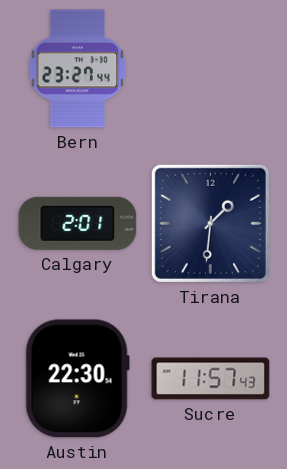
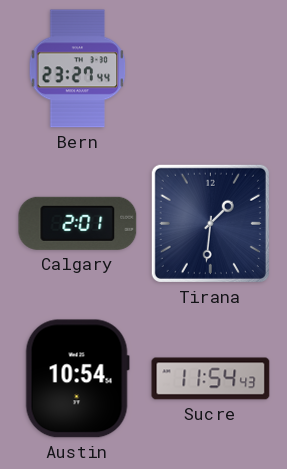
Austin: 22:30 -> 10:54 (77, 379)
Sucre: 11:57 -> 11:54 (211, 379)
